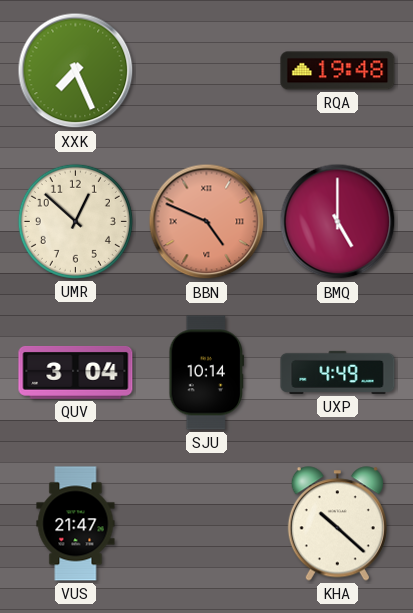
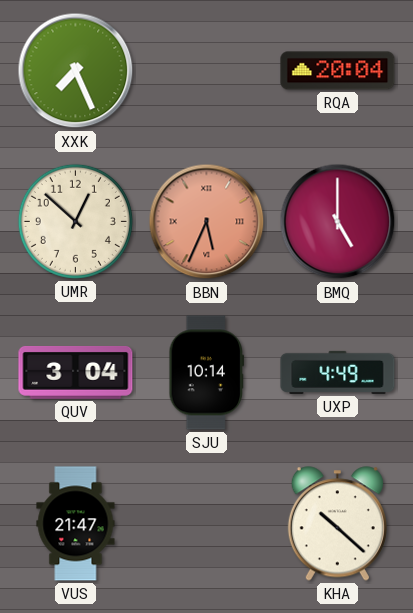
RQA: 19:48 -> 20:04 (338, 71)
BBN: 4:49 -> 5:34 (207, 222)
